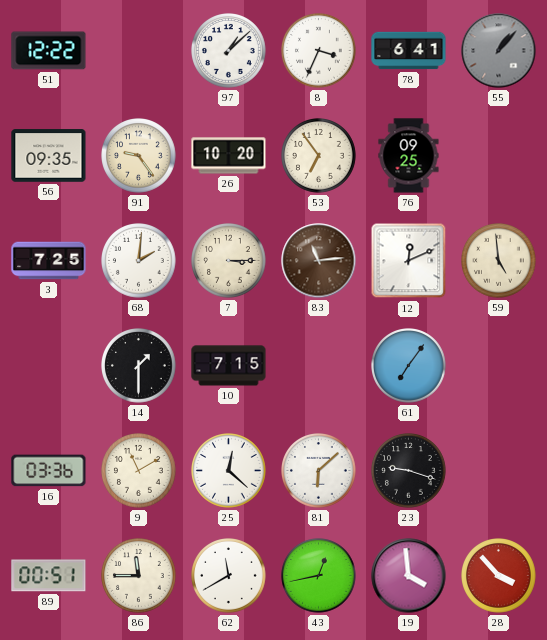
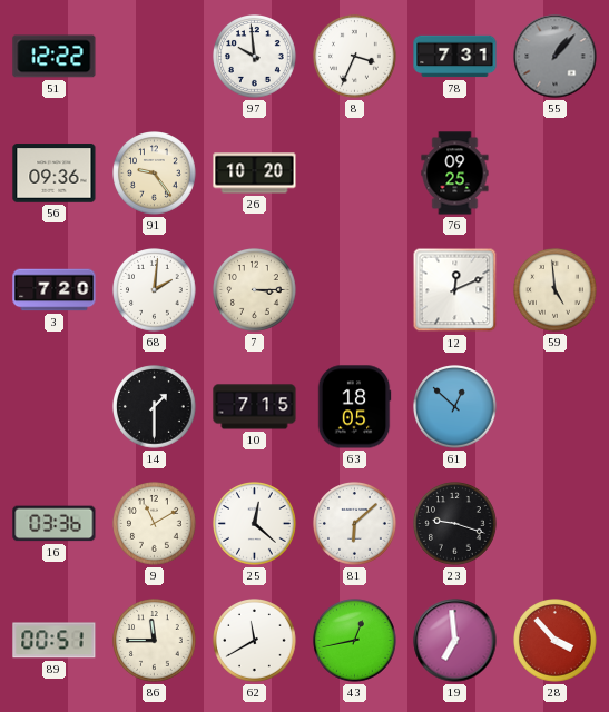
97: 1:08 -> 9:59 (255, 57)
78: 6:41 -> 7:31 (455, 57)
56: 09:35 -> 09:36 (55, 174)
53: 6:54 -> none (319, 156)
3: 7:25 -> 7:20 (55, 290)
83: 11:14 -> none (319, 261)
63: none -> 18:05 (354, 407)
61: 7:06 -> 12:52 (455, 407)
19: 3:59 -> 6:59 (455, 641)
